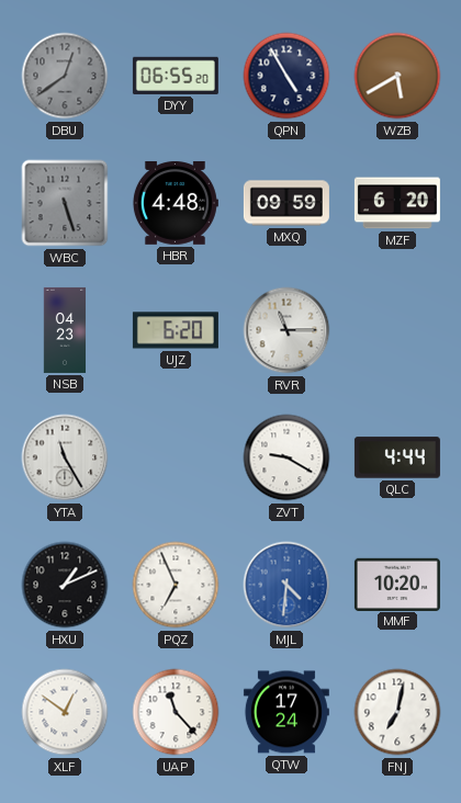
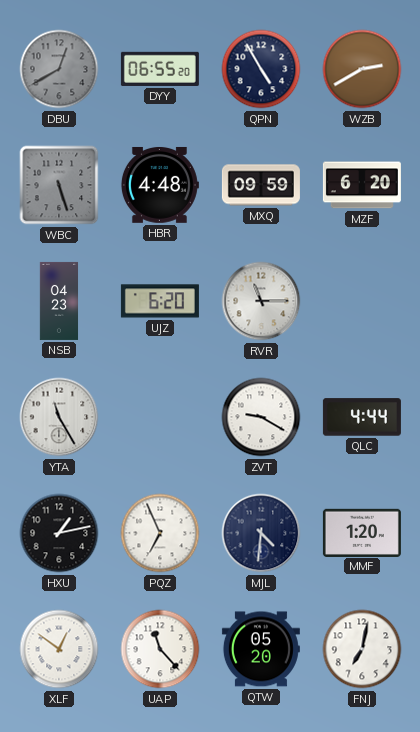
DBU: 12:39 -> 12:40 (59, 69)
WZB: 5:40 -> 2:40 (362, 69)
HXU: 1:11 -> 1:13 (59, 533)
MJL dial: blue -> navy (261, 533)
MMF: 10:20 -> 1:20 (362, 532)
QTW: 17:24 -> 05:20 (261, 649)
